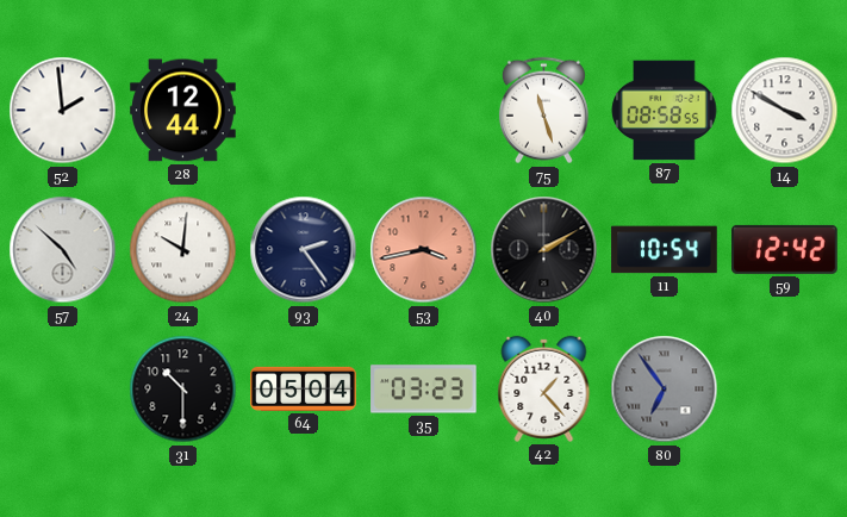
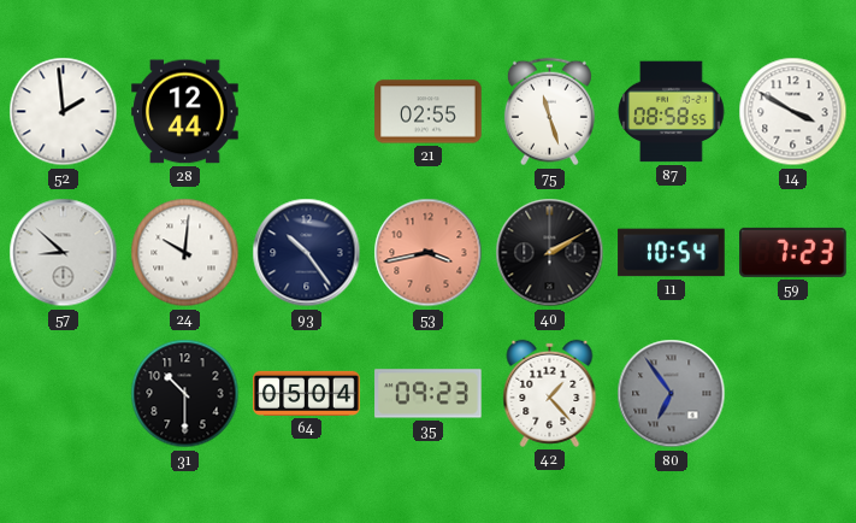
21: none -> 02:55 (429, 112)
57: 4:52 -> 8:52 (64, 253)
93: 2:24 -> 10:24 (307, 253)
59: 12:42 -> 7:23 (793, 252)
35: 03:23 -> 09:23 (429, 394)
